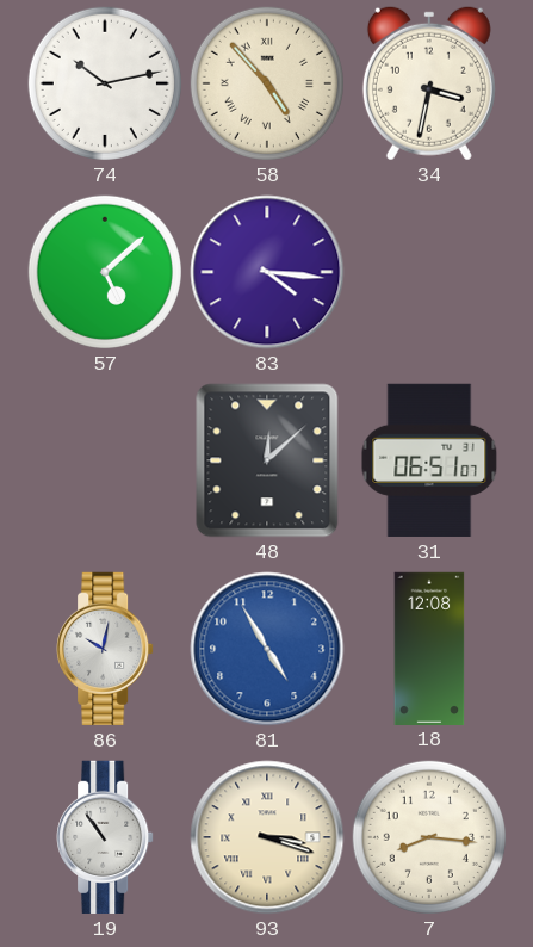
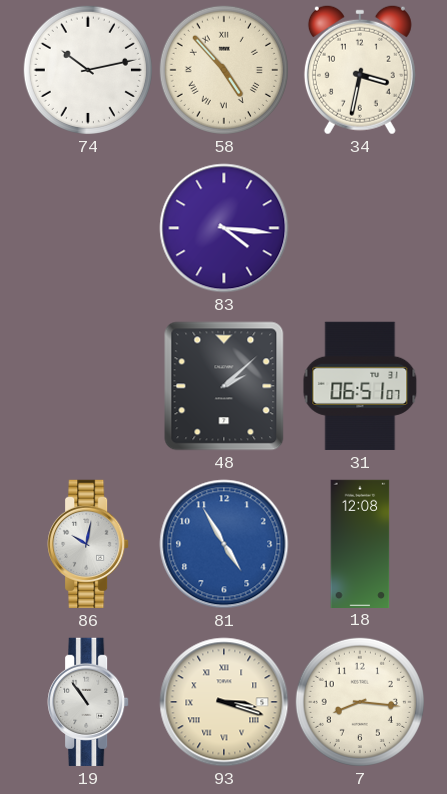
57: 5:08 -> none (105, 272)
48: 12:08 -> 2:08 (224, 386)
